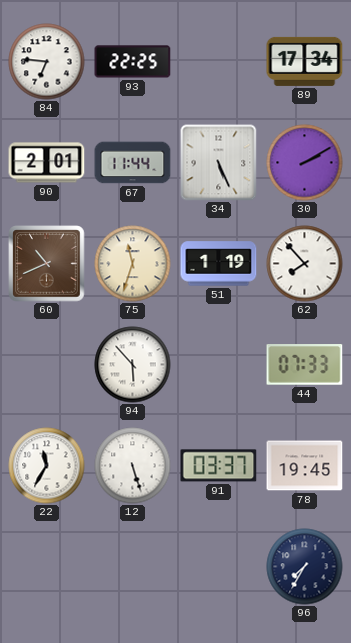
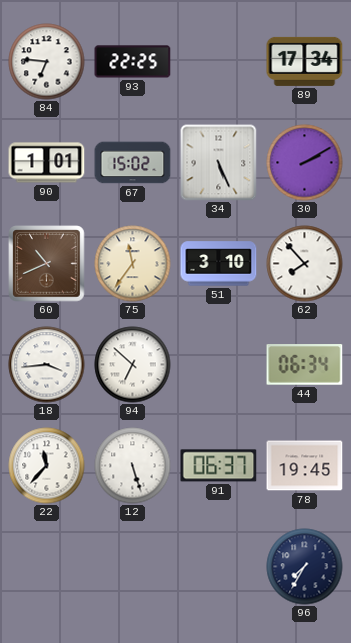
90: 2:01 -> 1:01 (47, 163)
67: 11:44 -> 15:02 (133, 163)
75: 11:33 -> 11:36 (133, 264)
51: 1:19 -> 3:10 (219, 264)
18: none -> 3:44 (47, 365)
94: 5:53 -> 6:52 (133, 365)
44: 07:33 -> 06:34 (305, 365)
22: 11:35 -> 11:37 (47, 466)
91: 03:37 -> 06:37 (219, 466)
